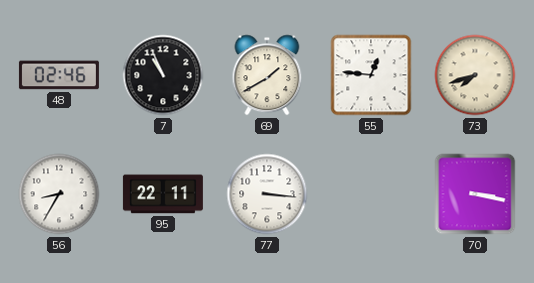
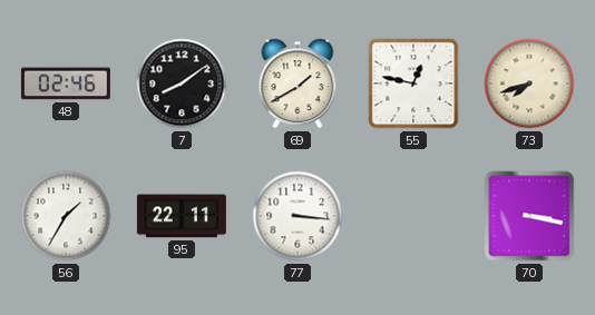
7: 10:56 -> 8:09 (182, 83)
55: 12:46 -> 12:47 (413, 83)
56: 8:35 -> 1:35 (66, 216)
